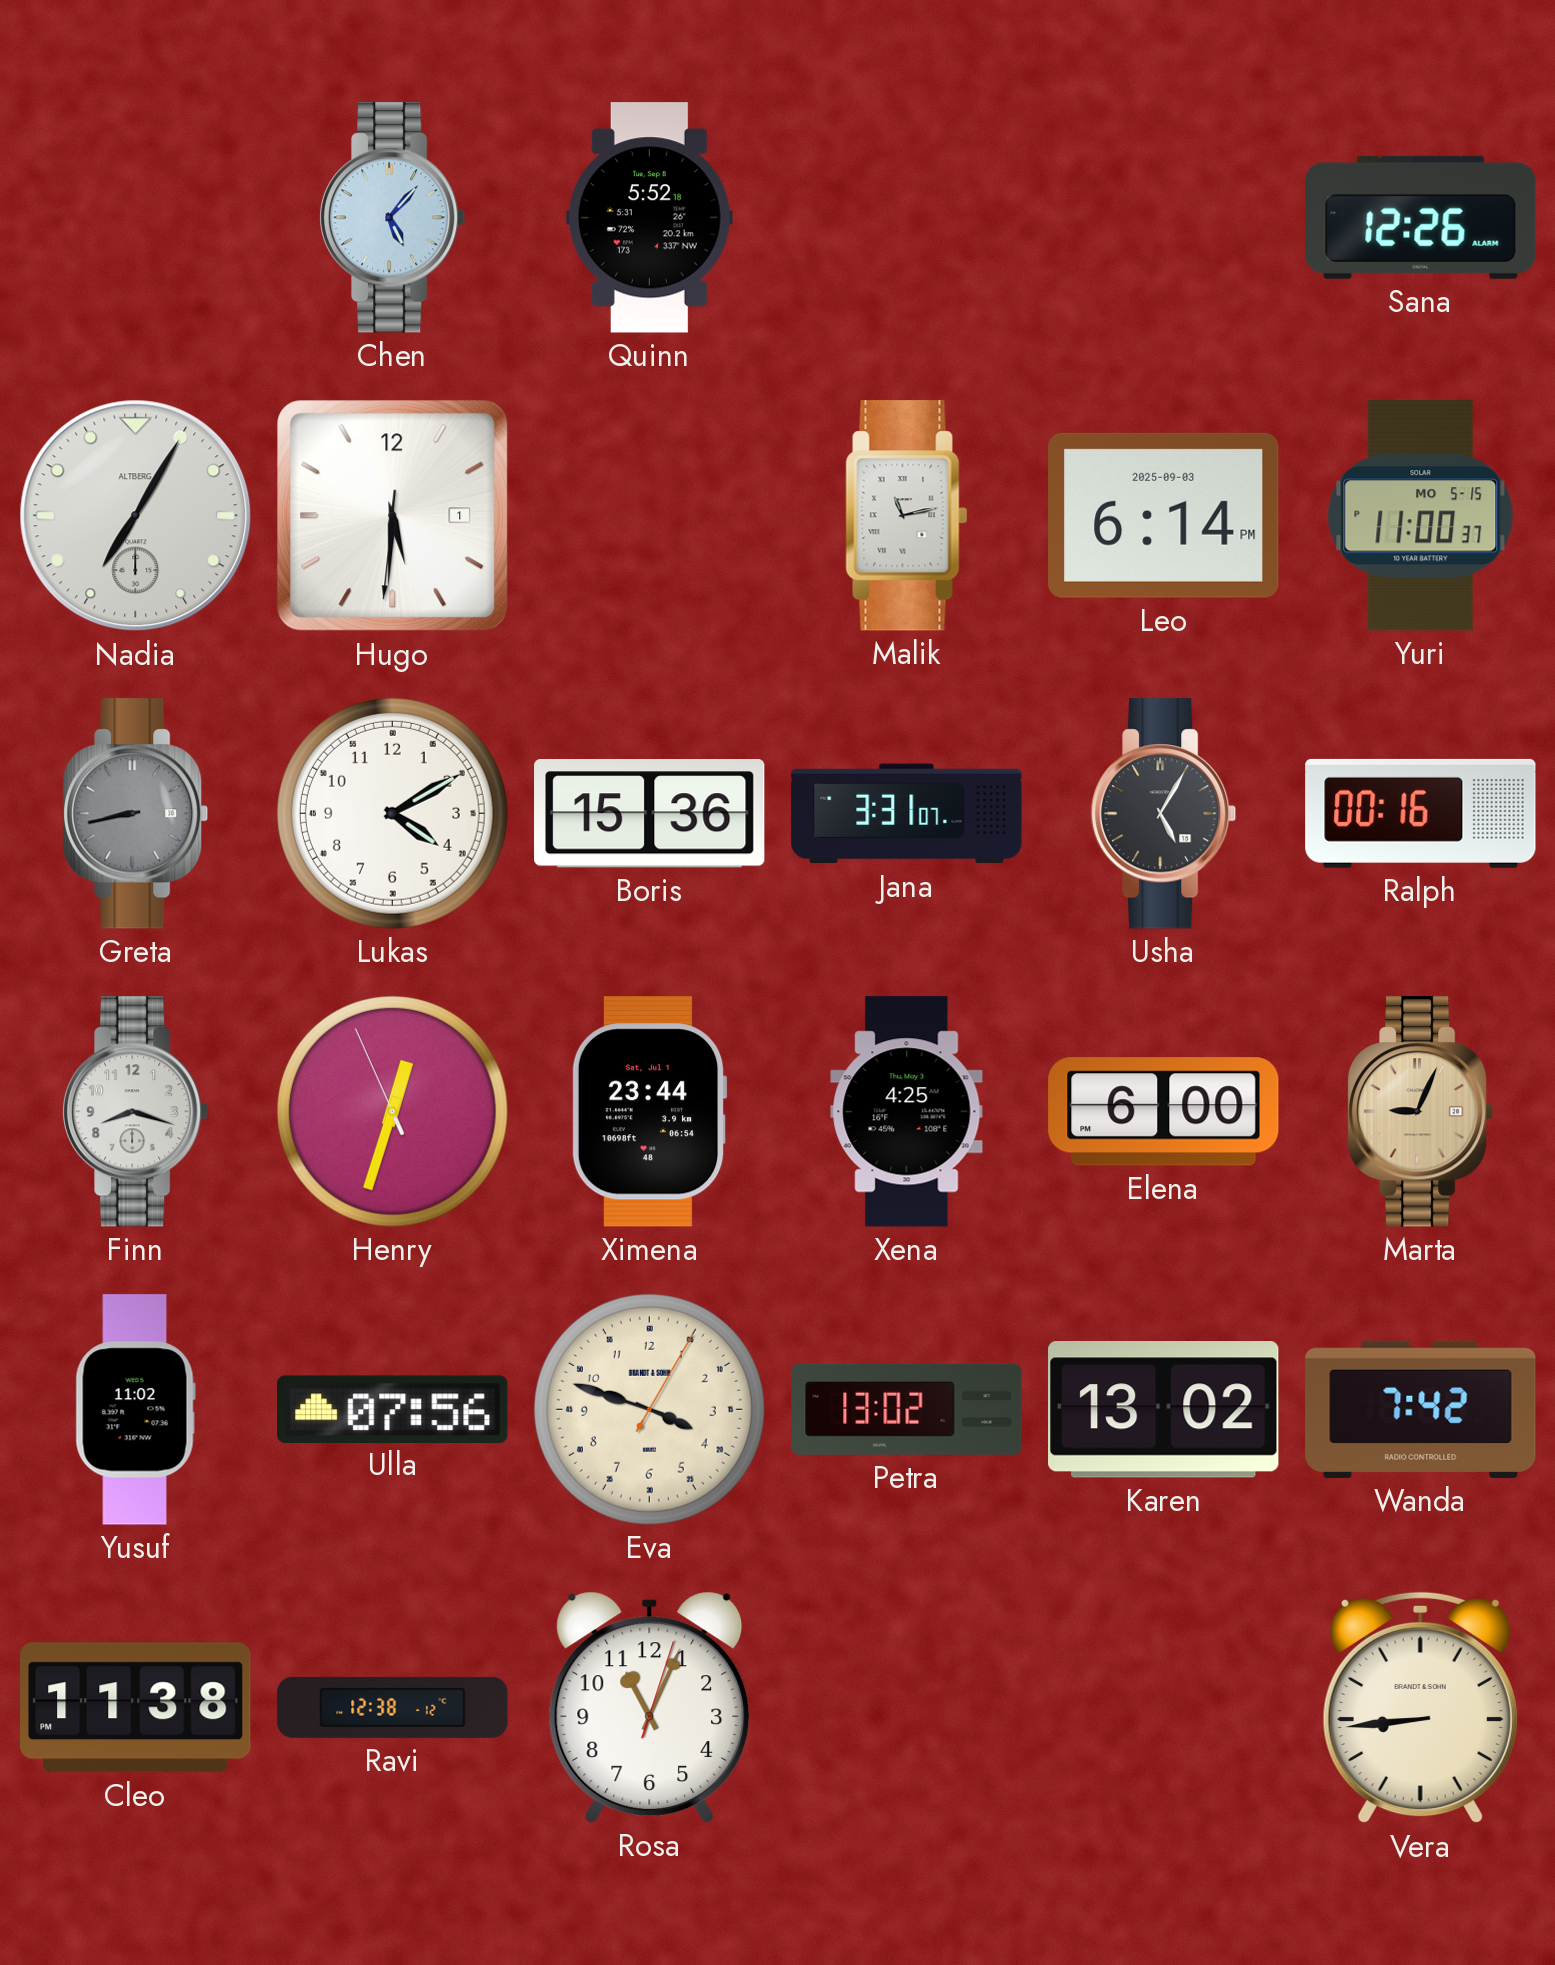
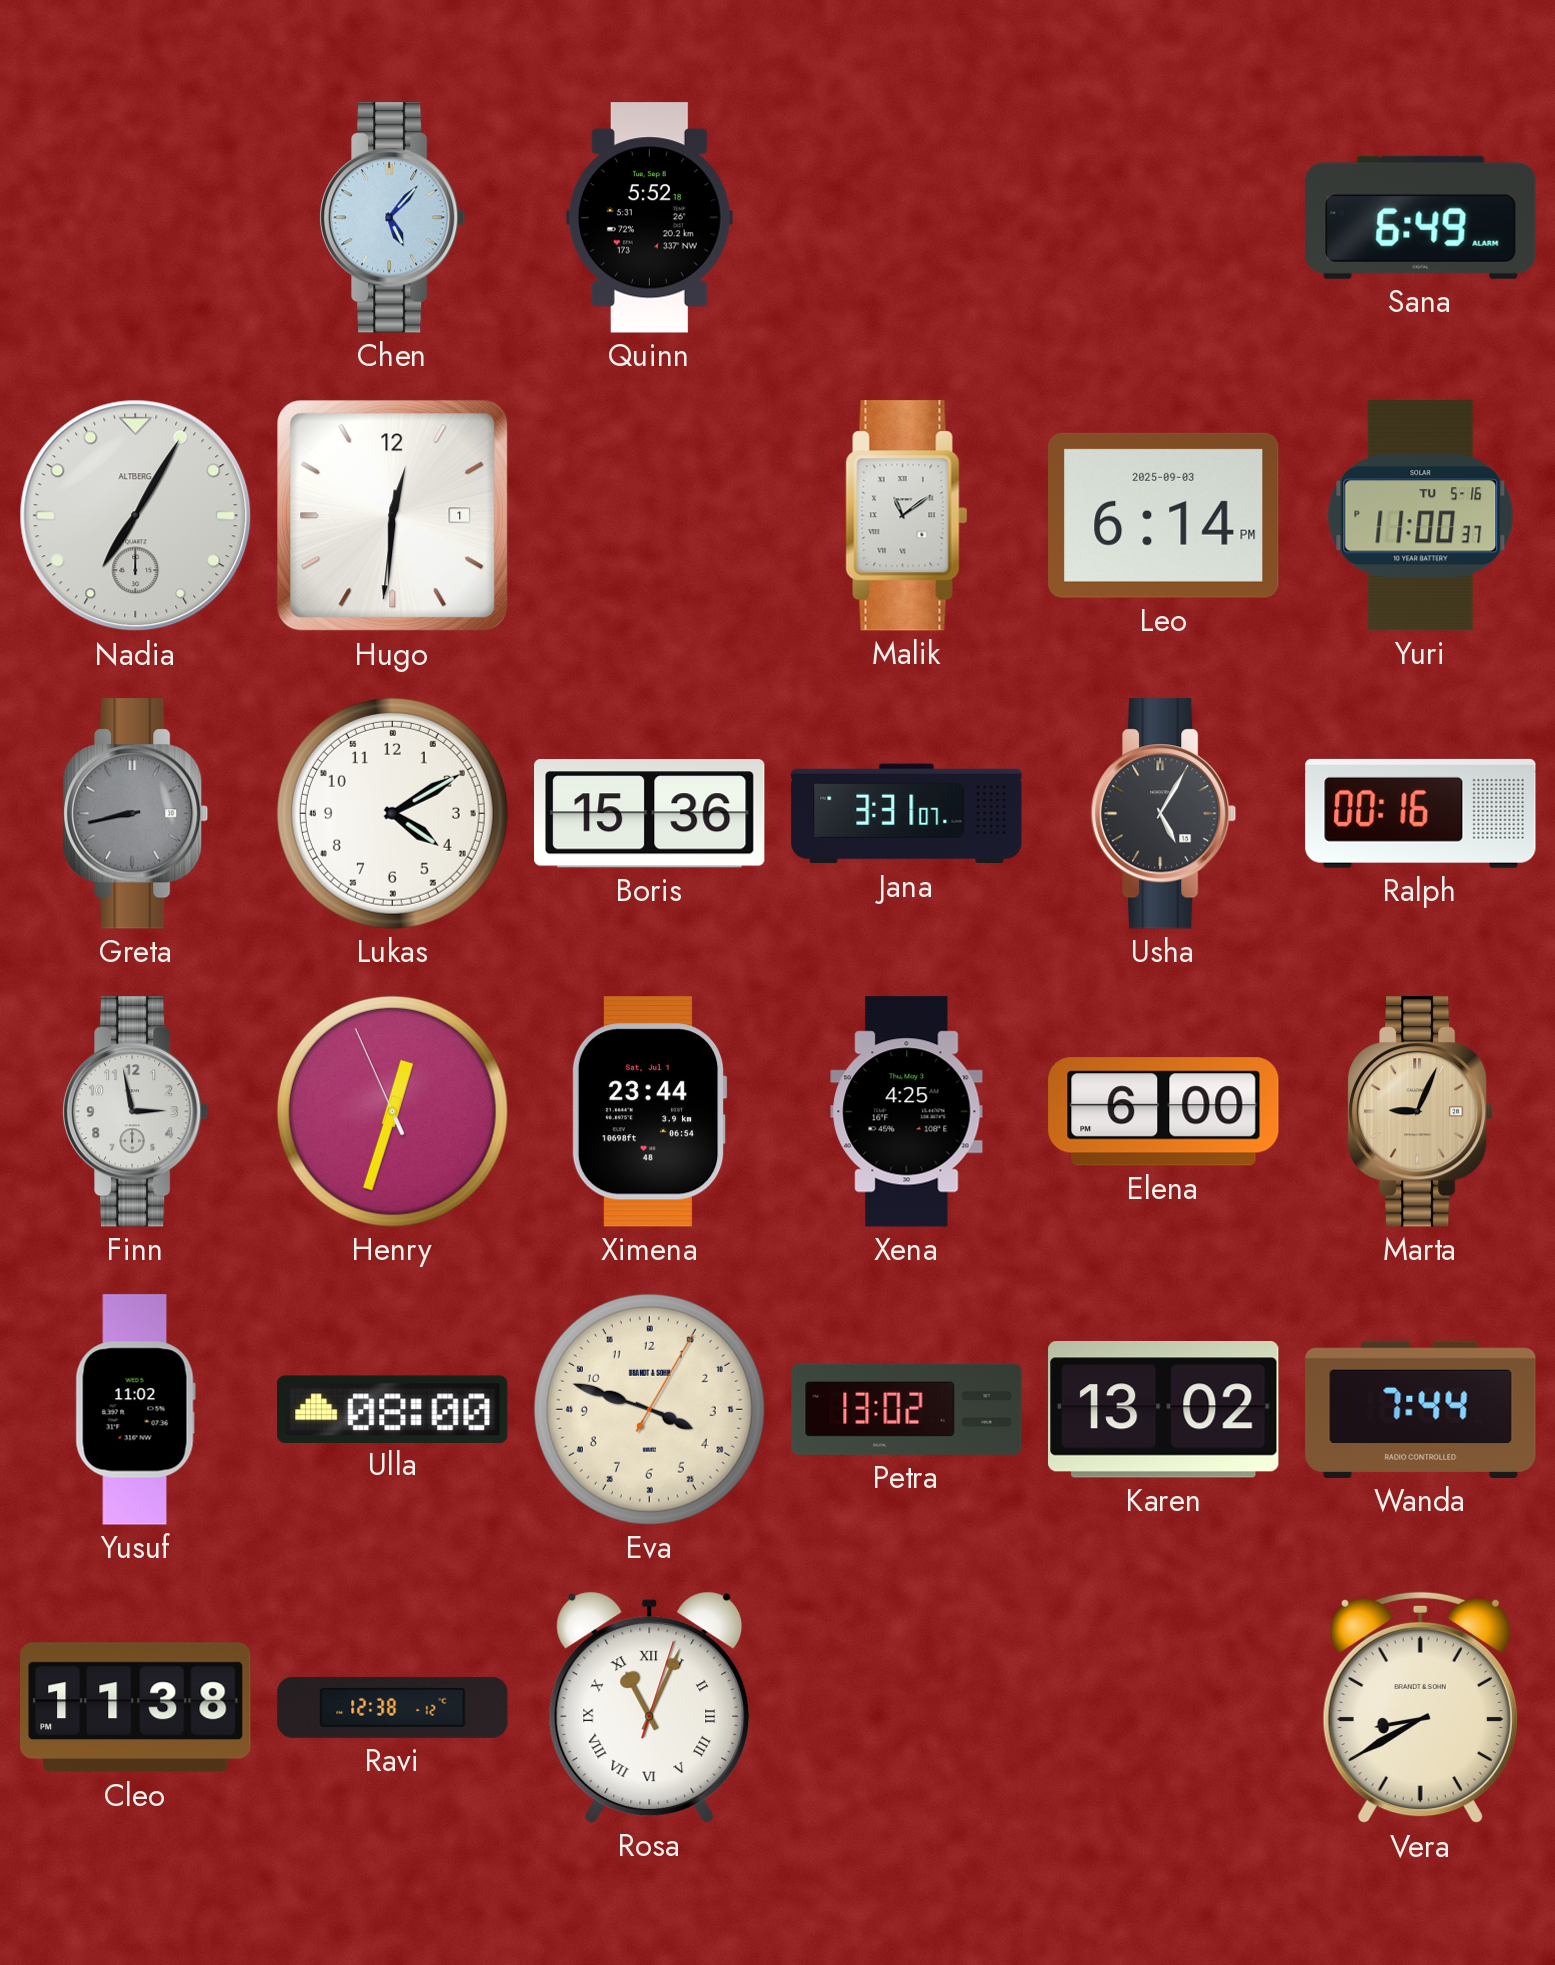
Sana: 12:26 -> 6:49 (1421, 217)
Hugo: 5:30 -> 12:30 (393, 516)
Malik: 11:13 -> 11:09 (907, 516)
Yuri date: MO 5-15 -> TU 5-16 (1421, 516)
Finn: 8:18 -> 2:58 (136, 1112)
Ulla: 07:56 -> 08:00 (393, 1409)
Wanda: 7:42 -> 7:44 (1421, 1409)
Rosa numerals: Arabic -> Roman (650, 1707)
Vera: 8:44 -> 8:40 (1420, 1708)
